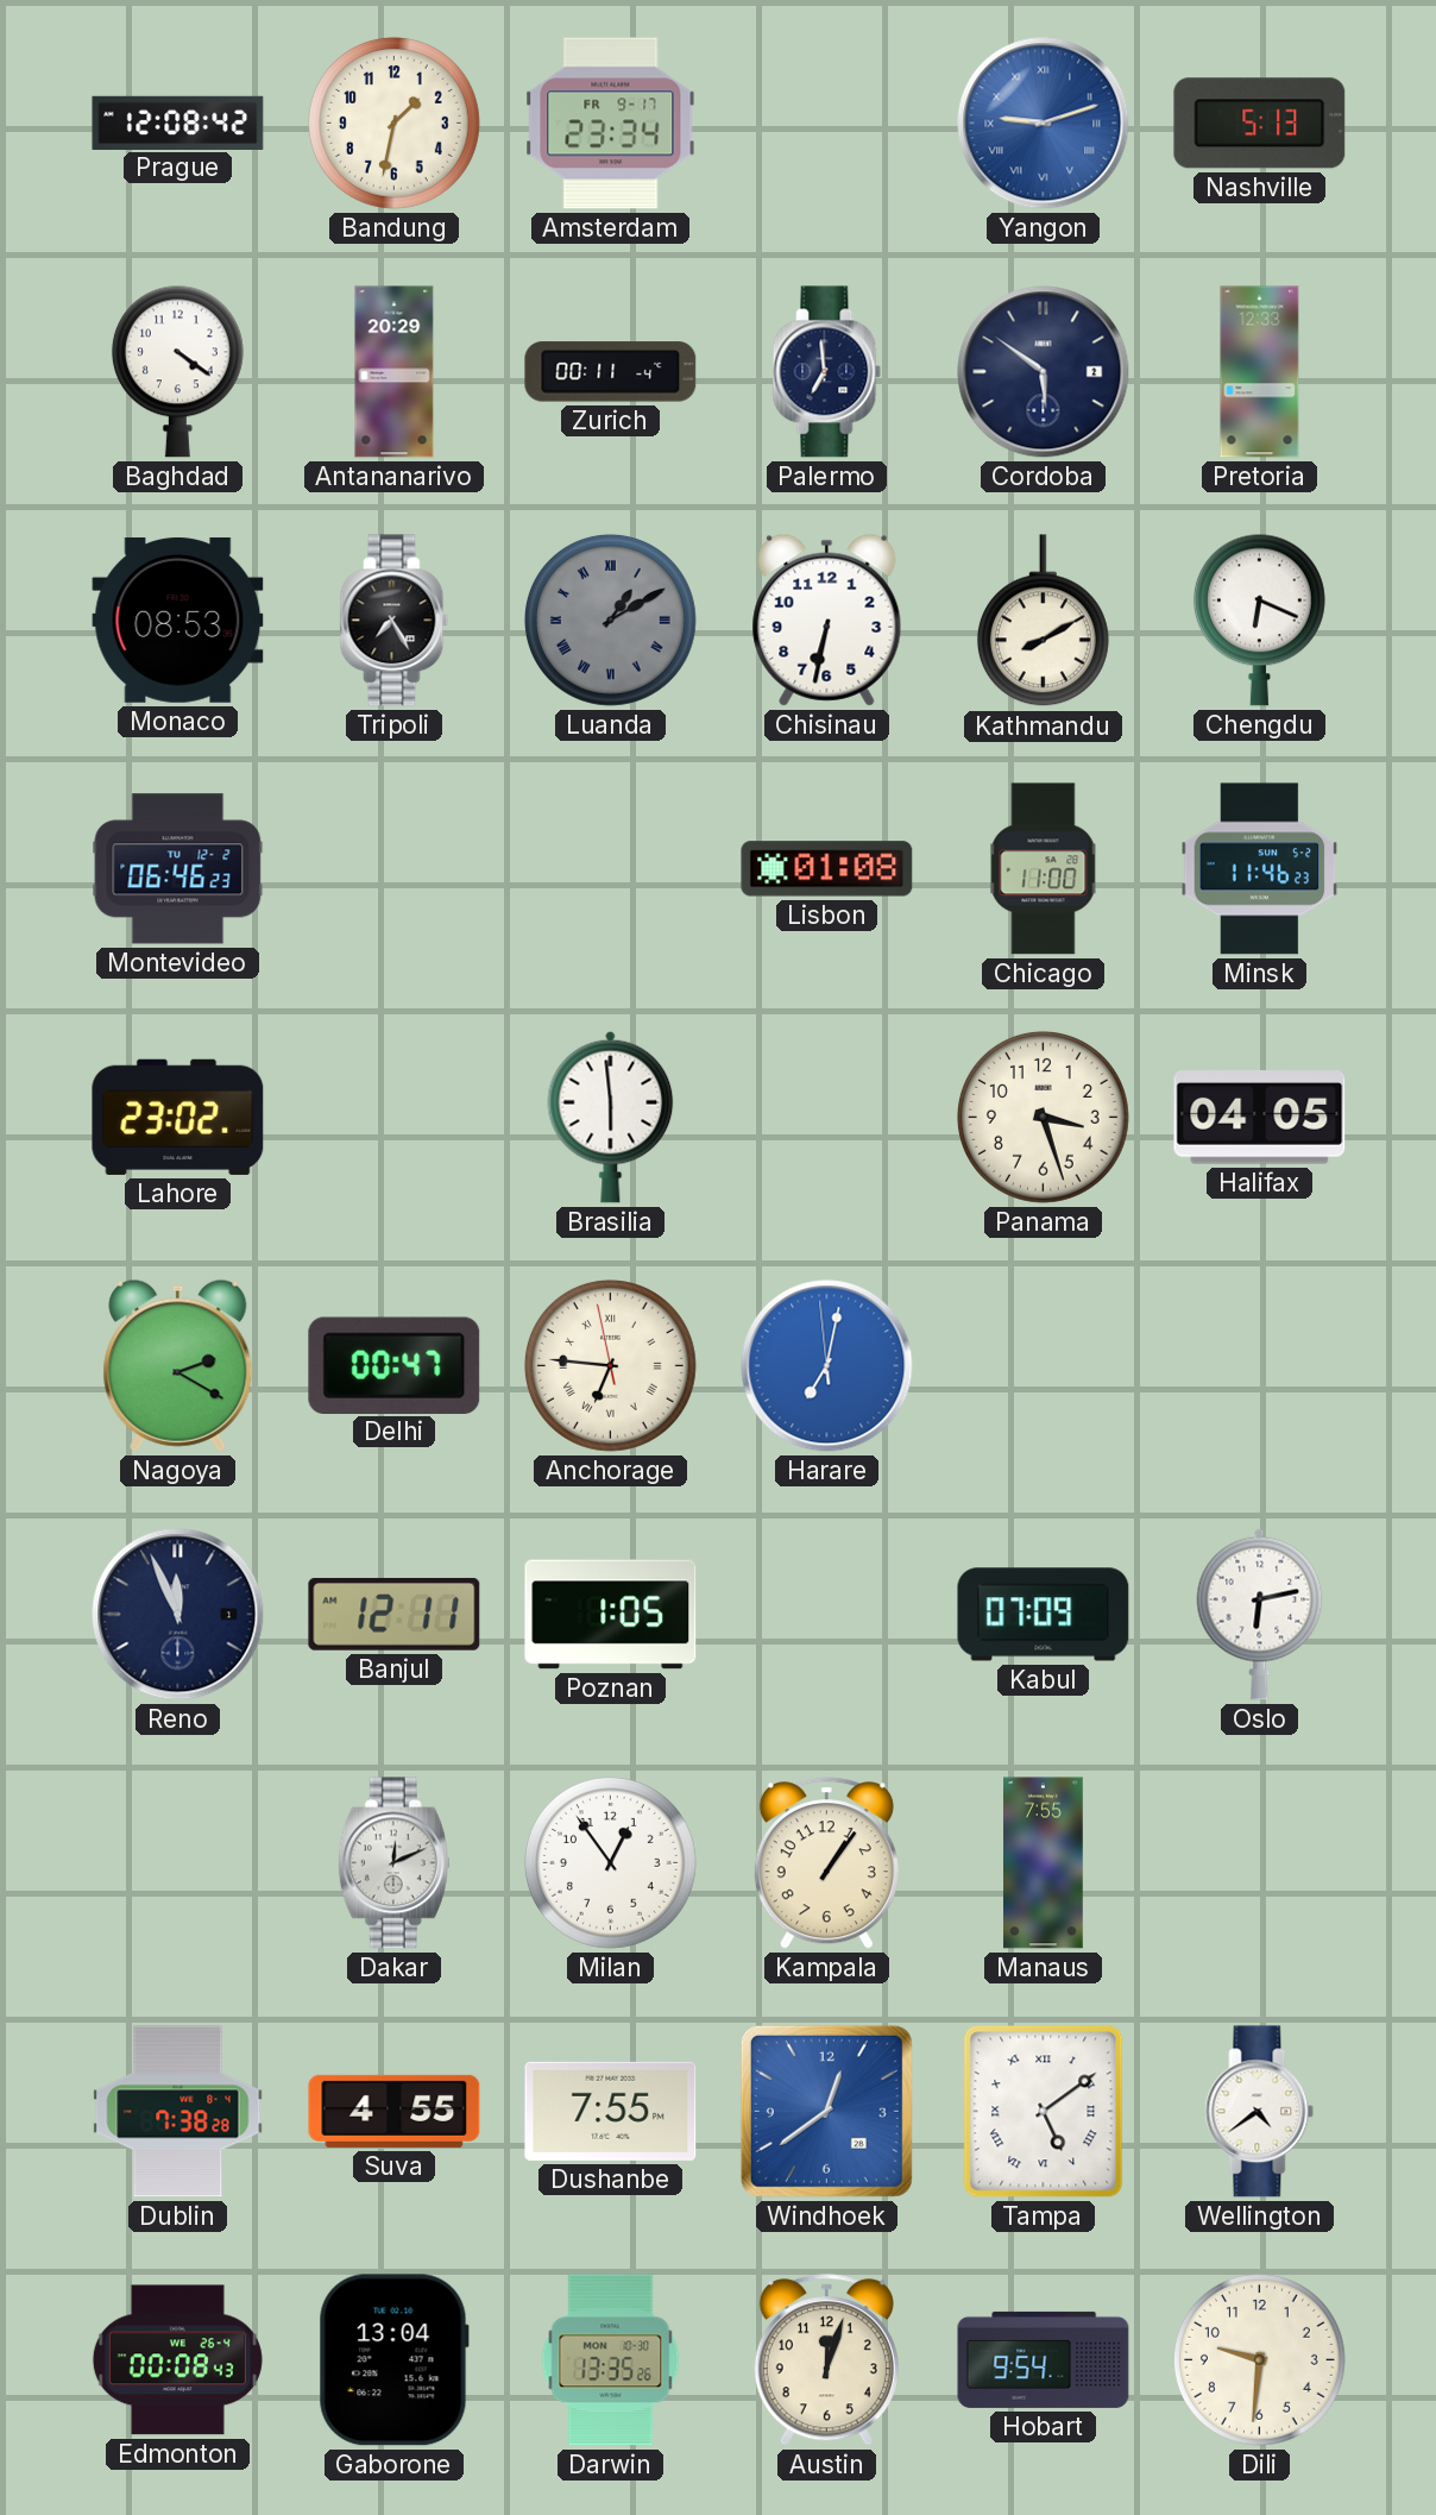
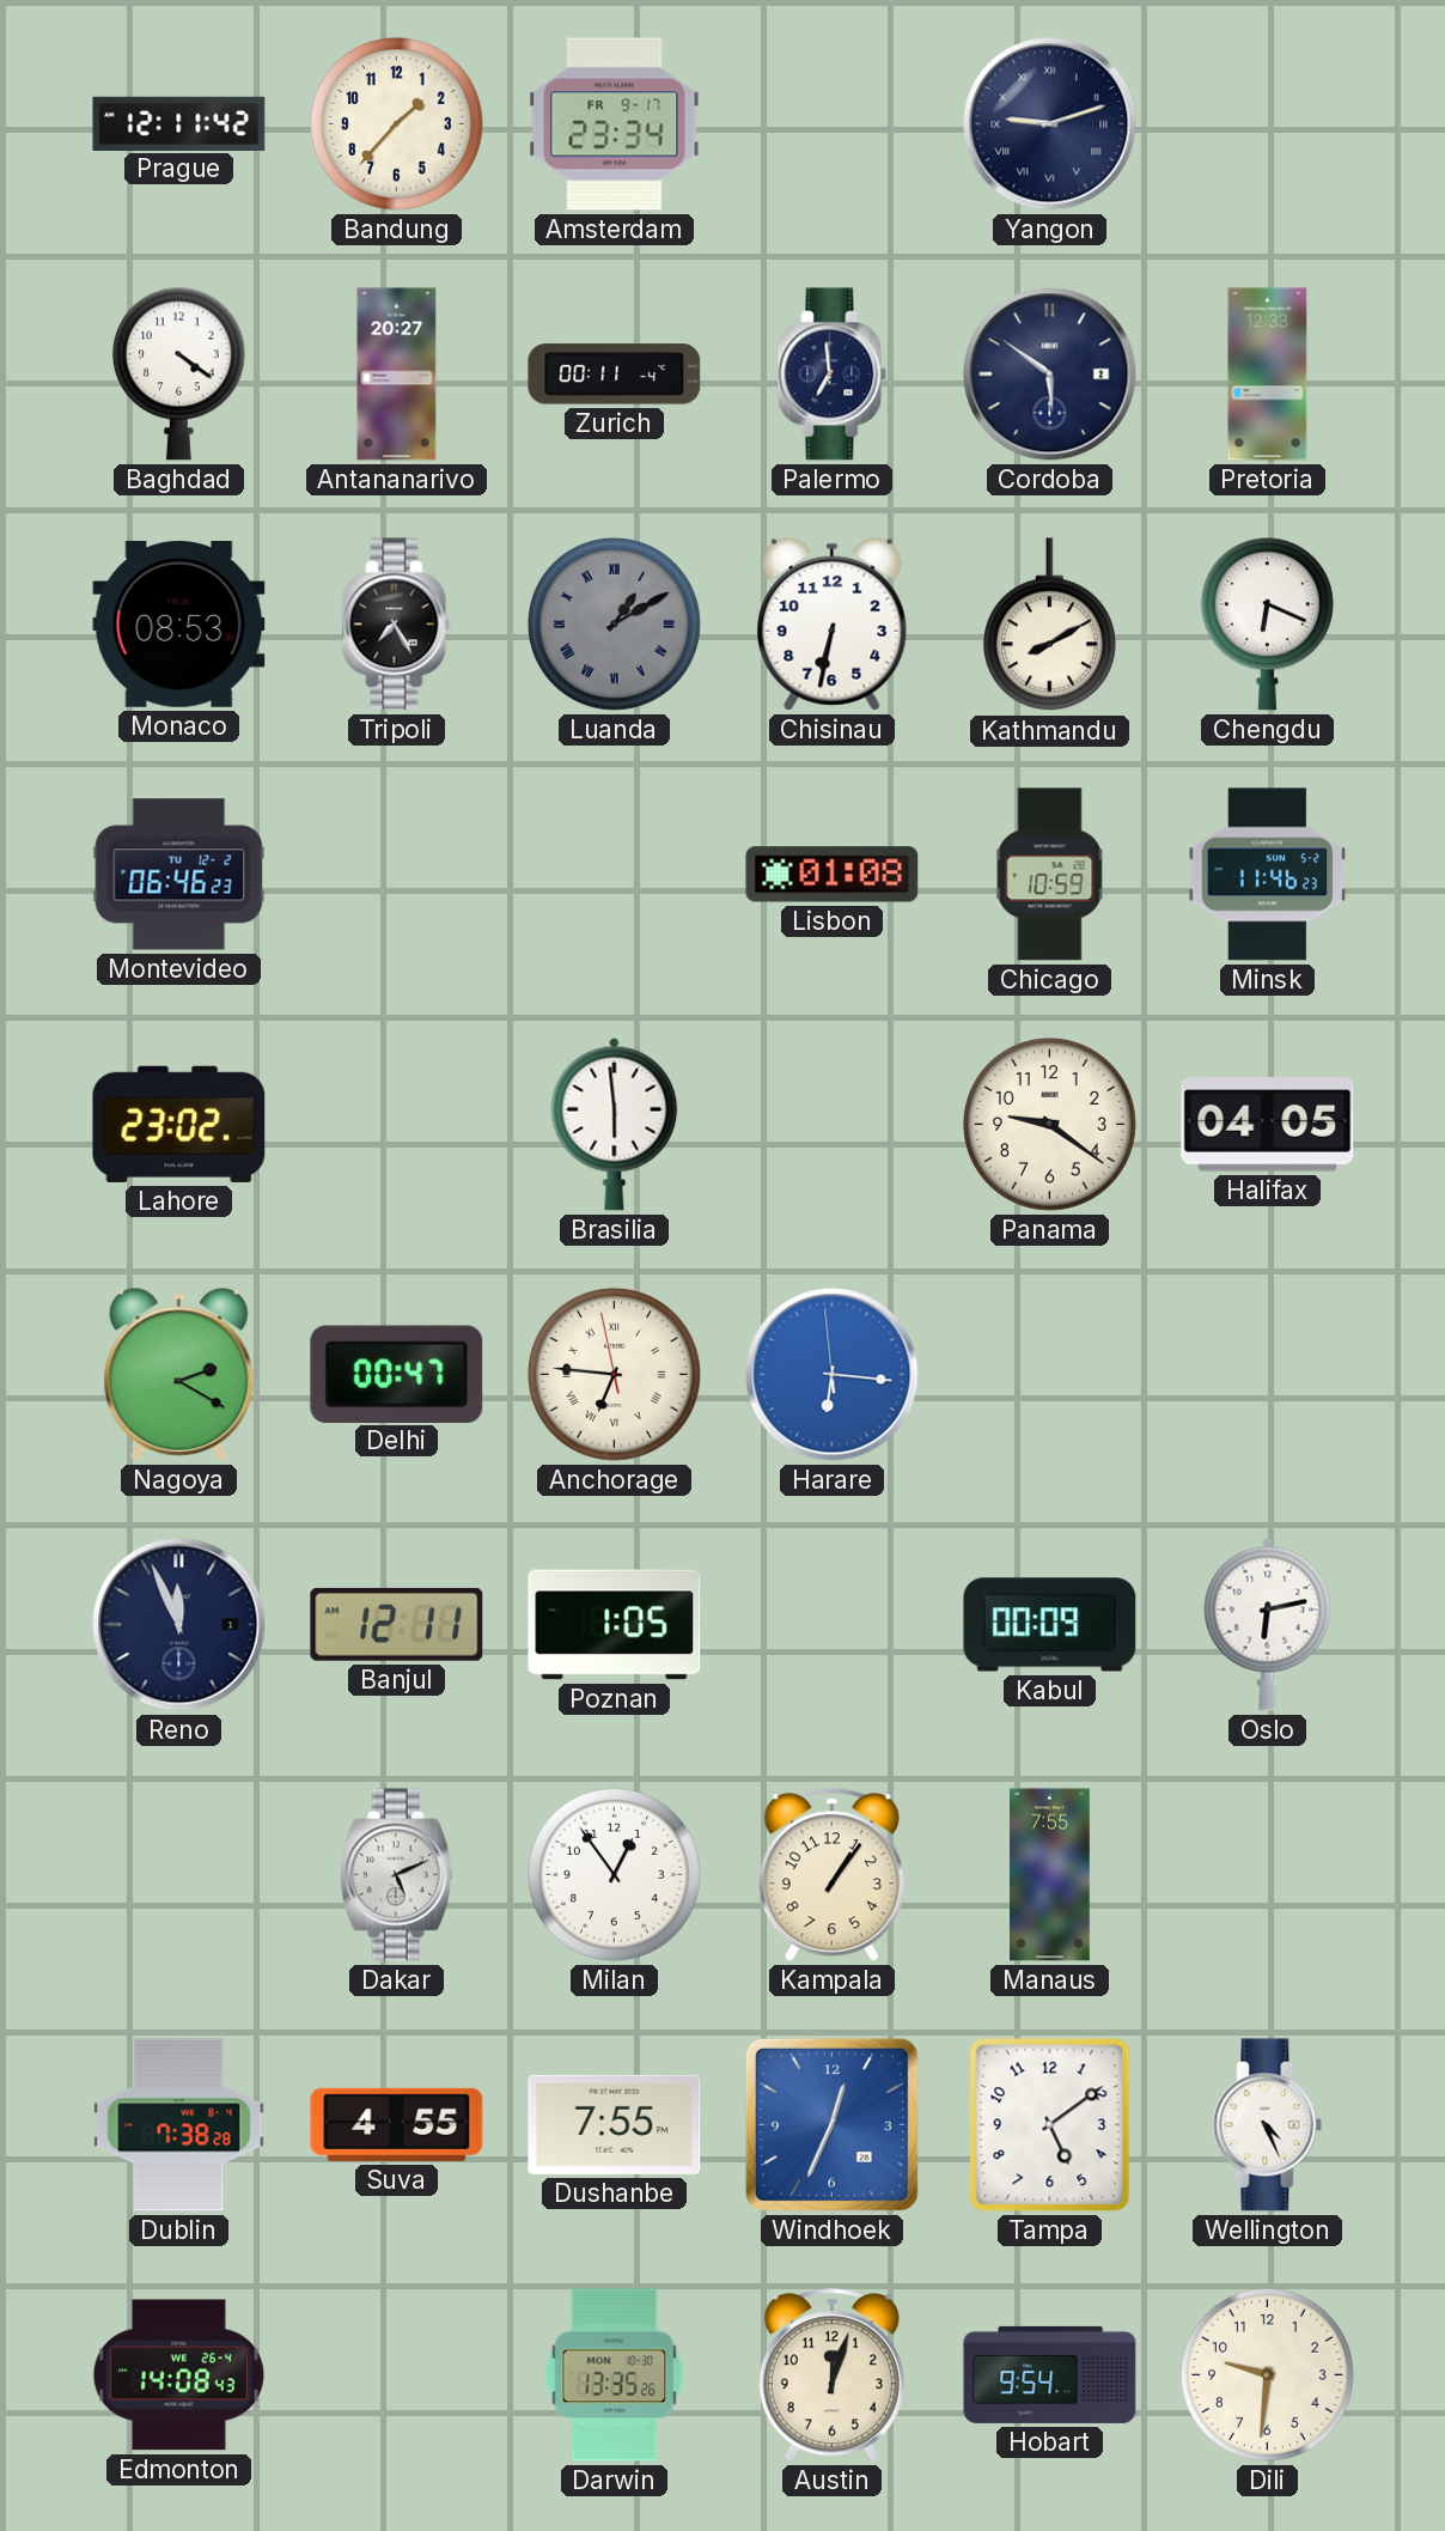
Prague: 12:08 -> 12:11 (179, 123)
Bandung: 1:32 -> 1:37 (396, 123)
Yangon dial: blue -> navy (1050, 124)
Nashville: 5:13 -> none (1260, 124)
Antananarivo: 20:29 -> 20:27 (397, 375)
Chicago: 11:00 -> 10:59 (1050, 875)
Panama: 3:27 -> 9:21 (1049, 1124)
Harare: 7:01 -> 6:15 (833, 1375)
Kabul: 07:09 -> 00:09 (1050, 1625)
Dakar: 12:11 -> 5:11 (396, 1875)
Windhoek: 12:39 -> 12:34 (831, 2124)
Tampa numerals: Roman -> Arabic (1050, 2125)
Wellington: 4:39 -> 4:26 (1268, 2125)
Edmonton: 00:08 -> 14:08 (178, 2375)
Gaborone: 13:04 -> none (393, 2360)
